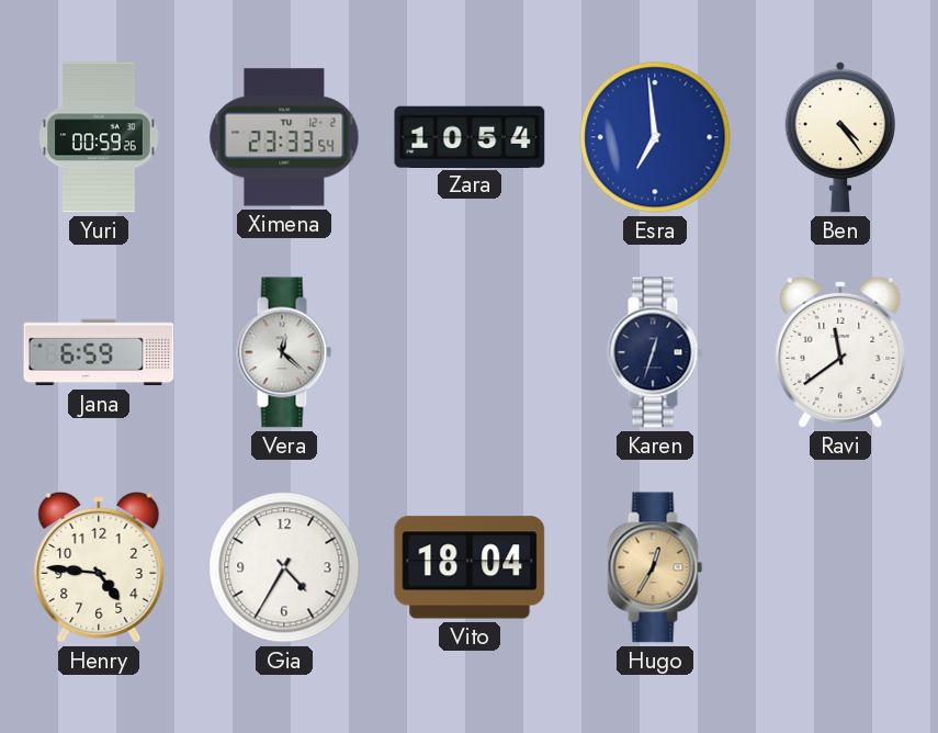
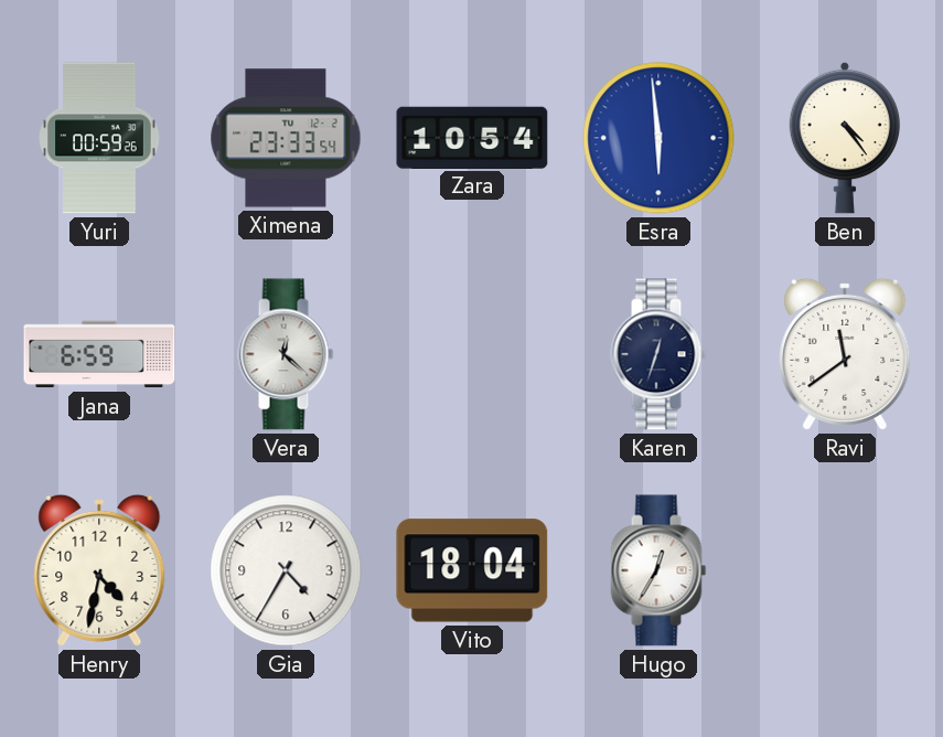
Esra: 6:59 -> 5:59 (658, 138)
Henry: 4:46 -> 4:32 (99, 570)
Hugo dial: champagne -> white (658, 570)
